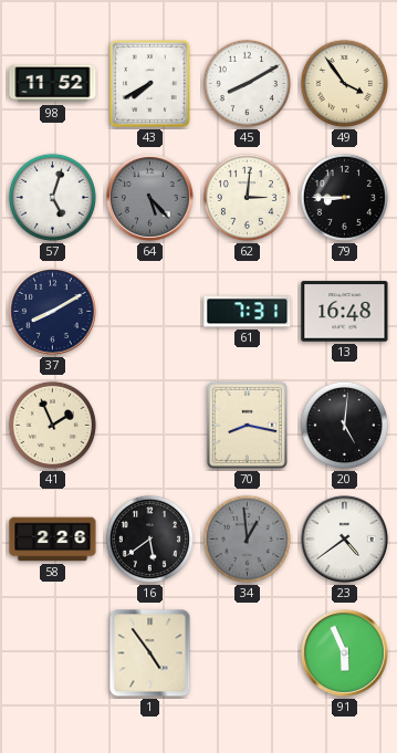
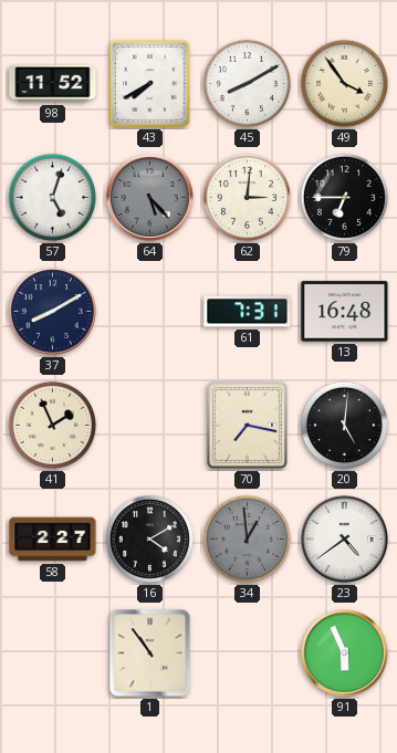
79: 8:45 -> 6:45 (344, 197)
70: 8:17 -> 7:17 (247, 425)
58: 2:26 -> 2:27 (53, 540)
16: 5:39 -> 4:10 (149, 538)
1: 4:54 -> 10:54 (150, 653)
